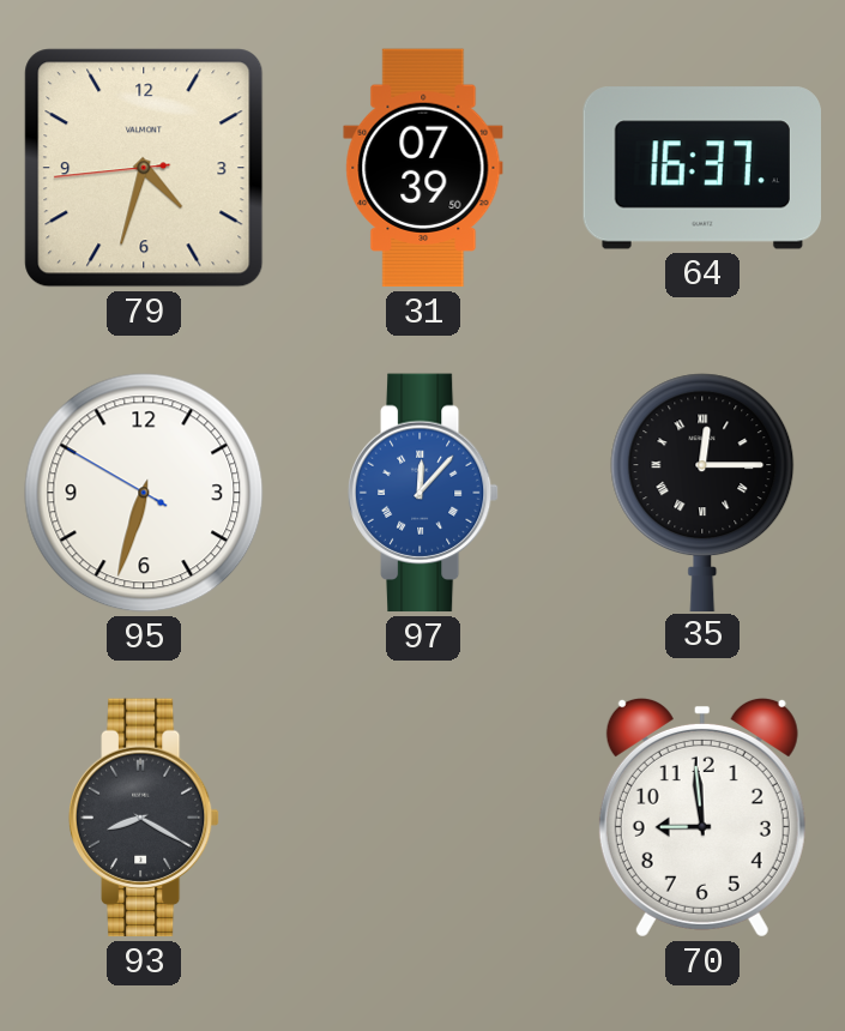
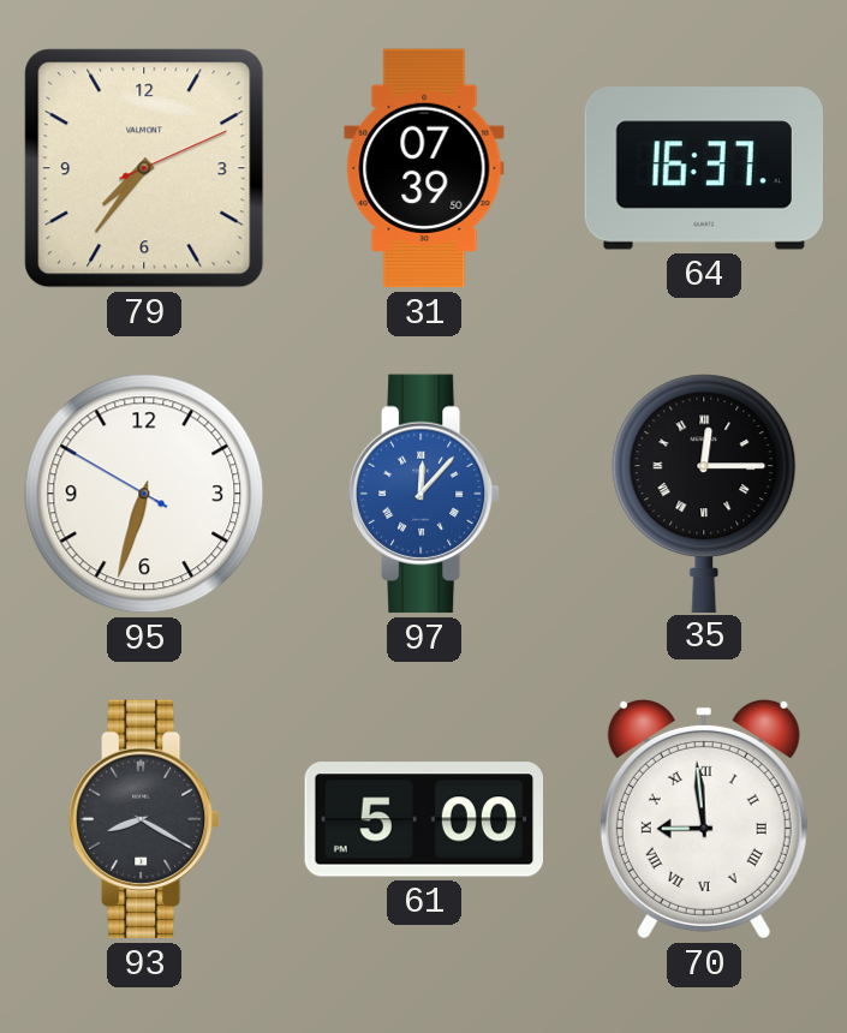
79: 4:32 -> 7:36 (144, 168)
61: none -> 5:00 (424, 819)
70 numerals: Arabic -> Roman (704, 819)
